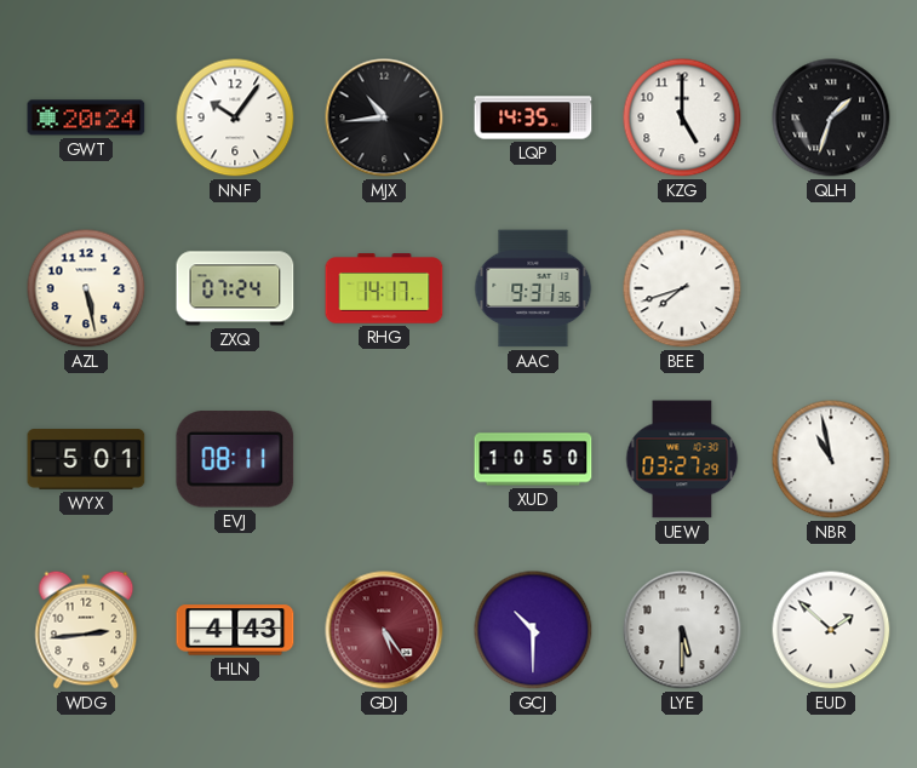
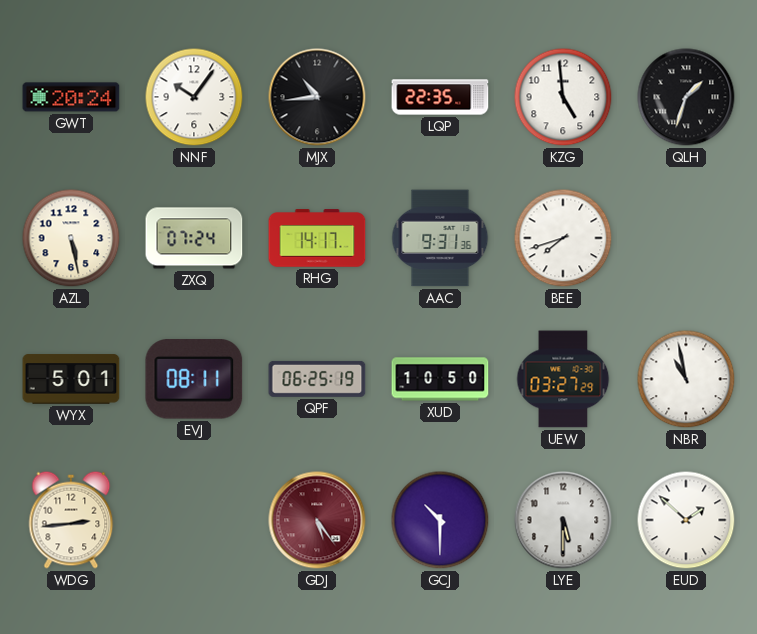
LQP: 14:35 -> 22:35 (440, 97)
KZG: 5:00 -> 4:59 (563, 97)
QPF: none -> 06:25 (317, 379)
HLN: 4:43 -> none (235, 630)
